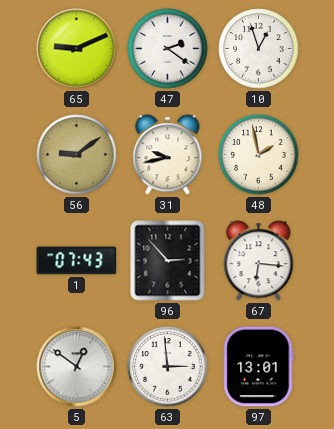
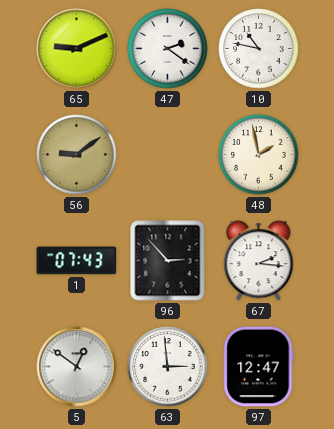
10: 12:57 -> 10:47 (259, 49)
31: 9:43 -> none (168, 155)
67: 6:16 -> 2:16 (259, 261)
97: 13:01 -> 12:47 (259, 367)
